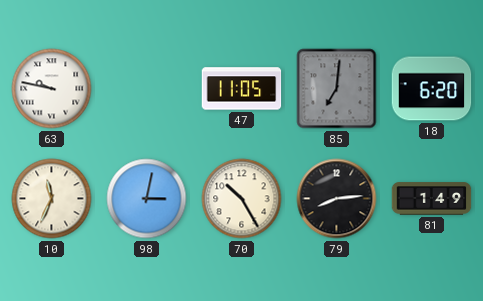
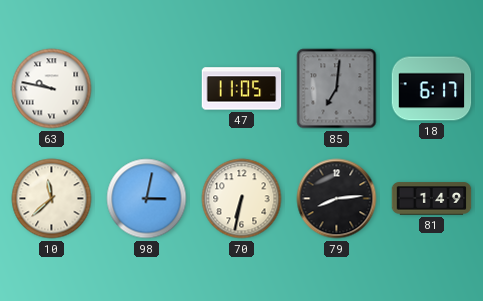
18: 6:20 -> 6:17 (432, 89)
10: 11:34 -> 11:38 (52, 199)
70: 10:25 -> 6:32 (242, 199)
